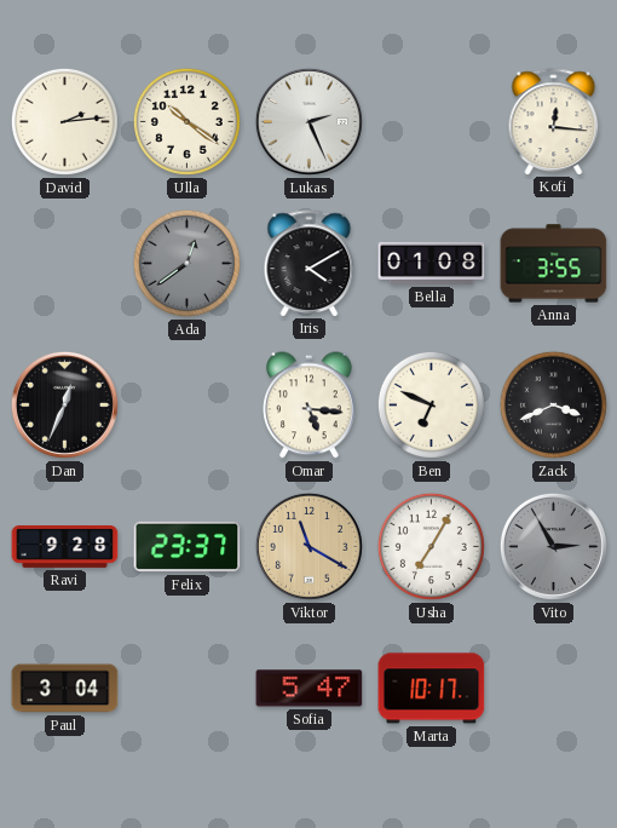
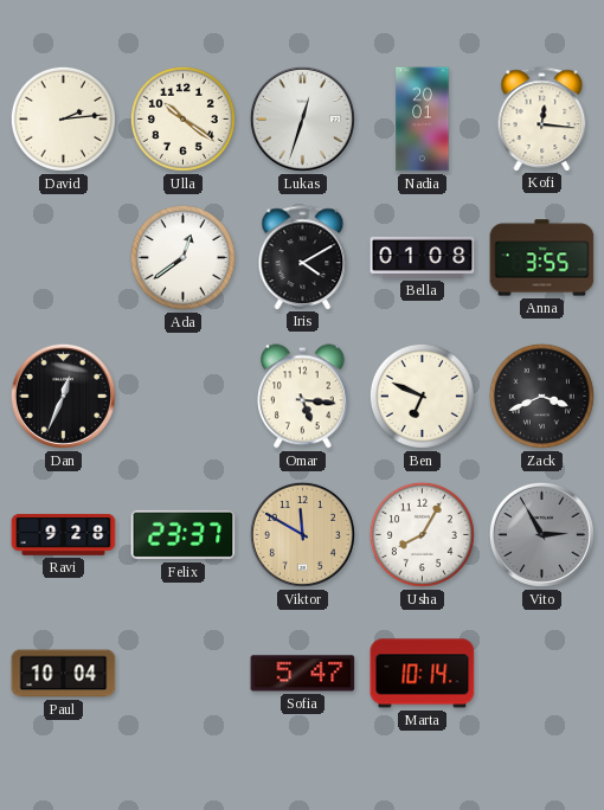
Lukas: 2:26 -> 12:33 (302, 118)
Nadia: none -> 20:01 (423, 120)
Ada dial: grey -> white (182, 257)
Viktor: 11:20 -> 11:50 (302, 534)
Usha: 7:05 -> 8:05 (422, 534)
Paul: 3:04 -> 10:04 (64, 674)
Marta: 10:17 -> 10:14 (423, 674)
